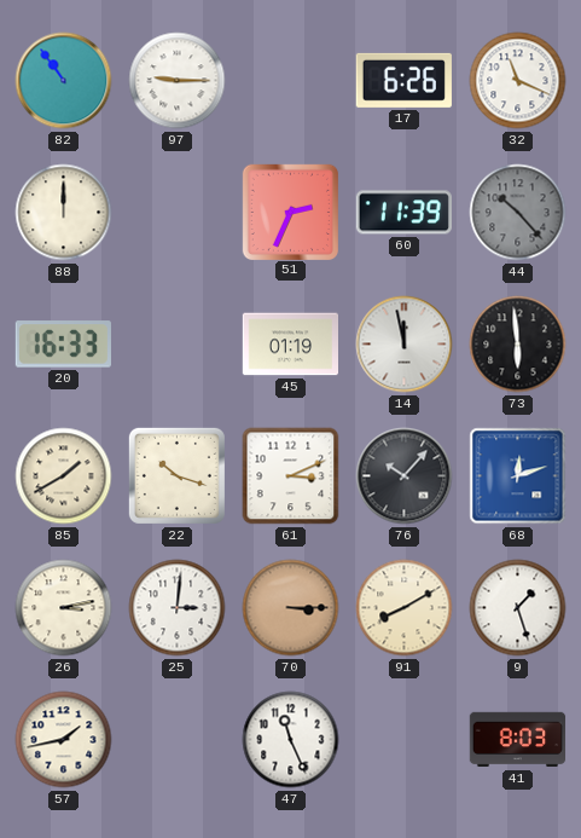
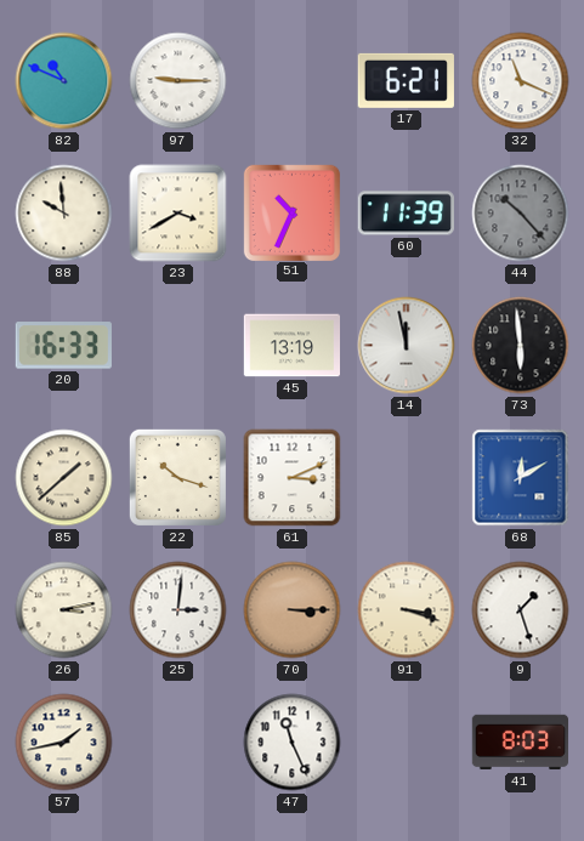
82: 10:54 -> 10:49 (64, 81)
17: 6:26 -> 6:21 (406, 80)
88: 12:00 -> 9:59 (64, 214)
23: none -> 3:40 (178, 214)
51: 2:34 -> 10:34 (291, 212)
45: 01:19 -> 13:19 (291, 346)
85: 1:40 -> 1:38 (64, 478)
76: 10:07 -> none (405, 476)
68: 12:12 -> 12:10 (521, 478)
91: 8:10 -> 3:18 (407, 610)
